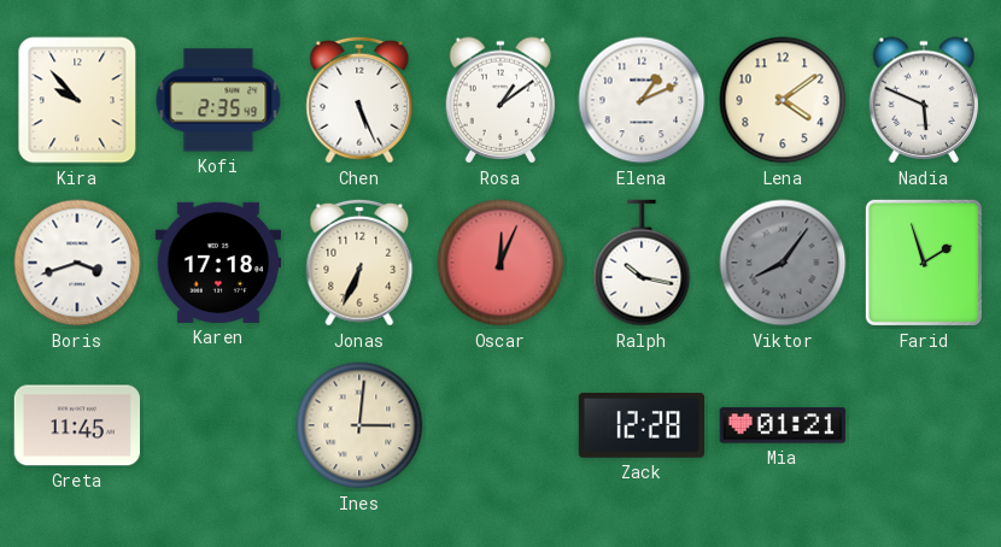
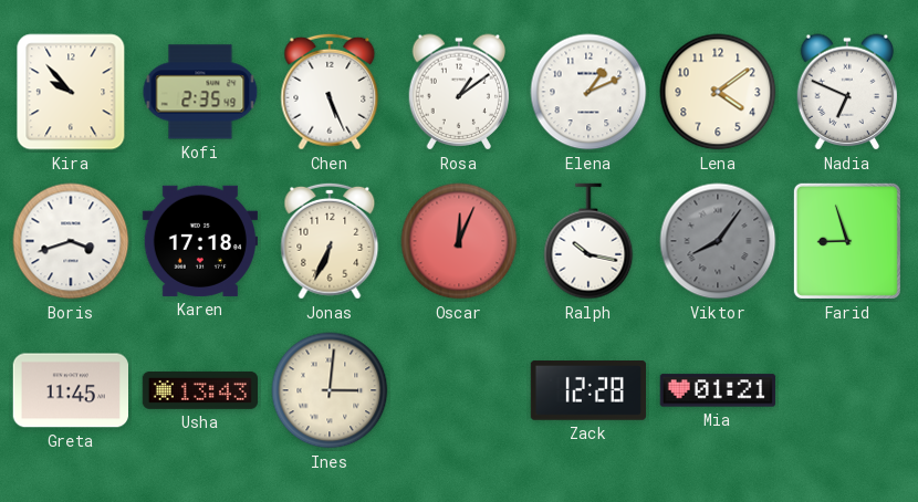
Nadia: 5:49 -> 6:49 (847, 92)
Farid: 1:57 -> 8:57 (847, 241)
Usha: none -> 13:43 (200, 390)
